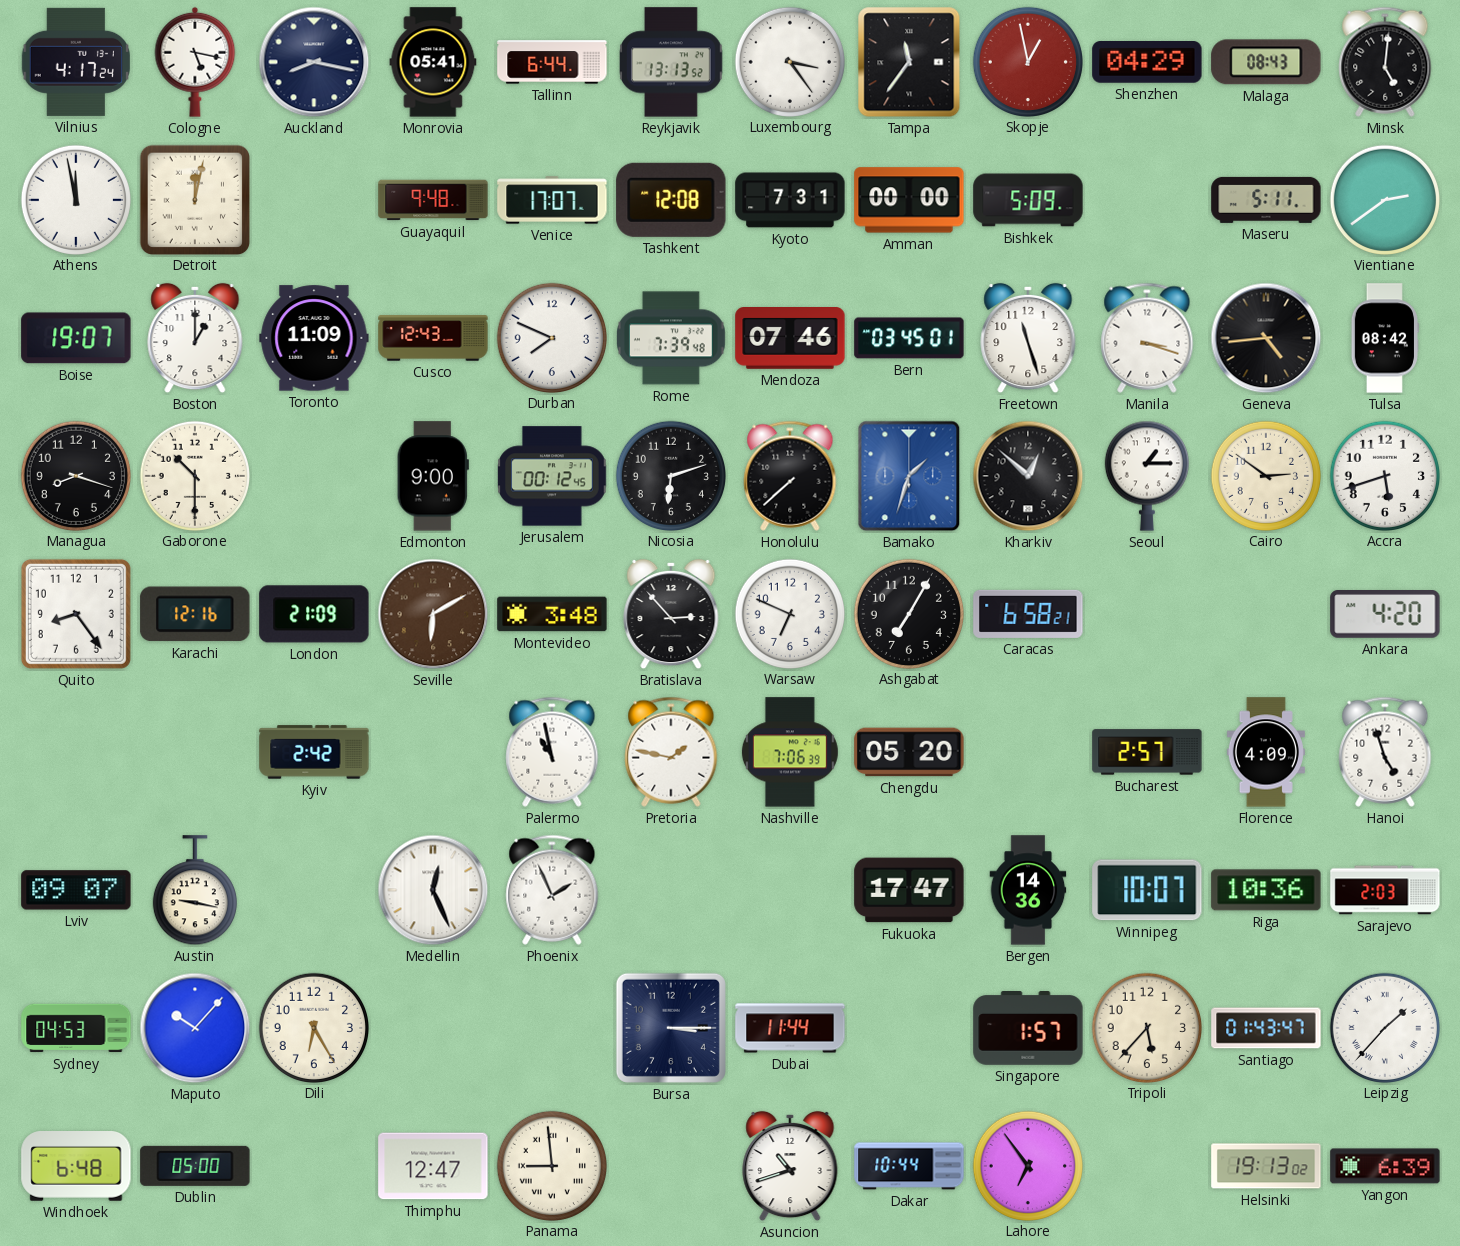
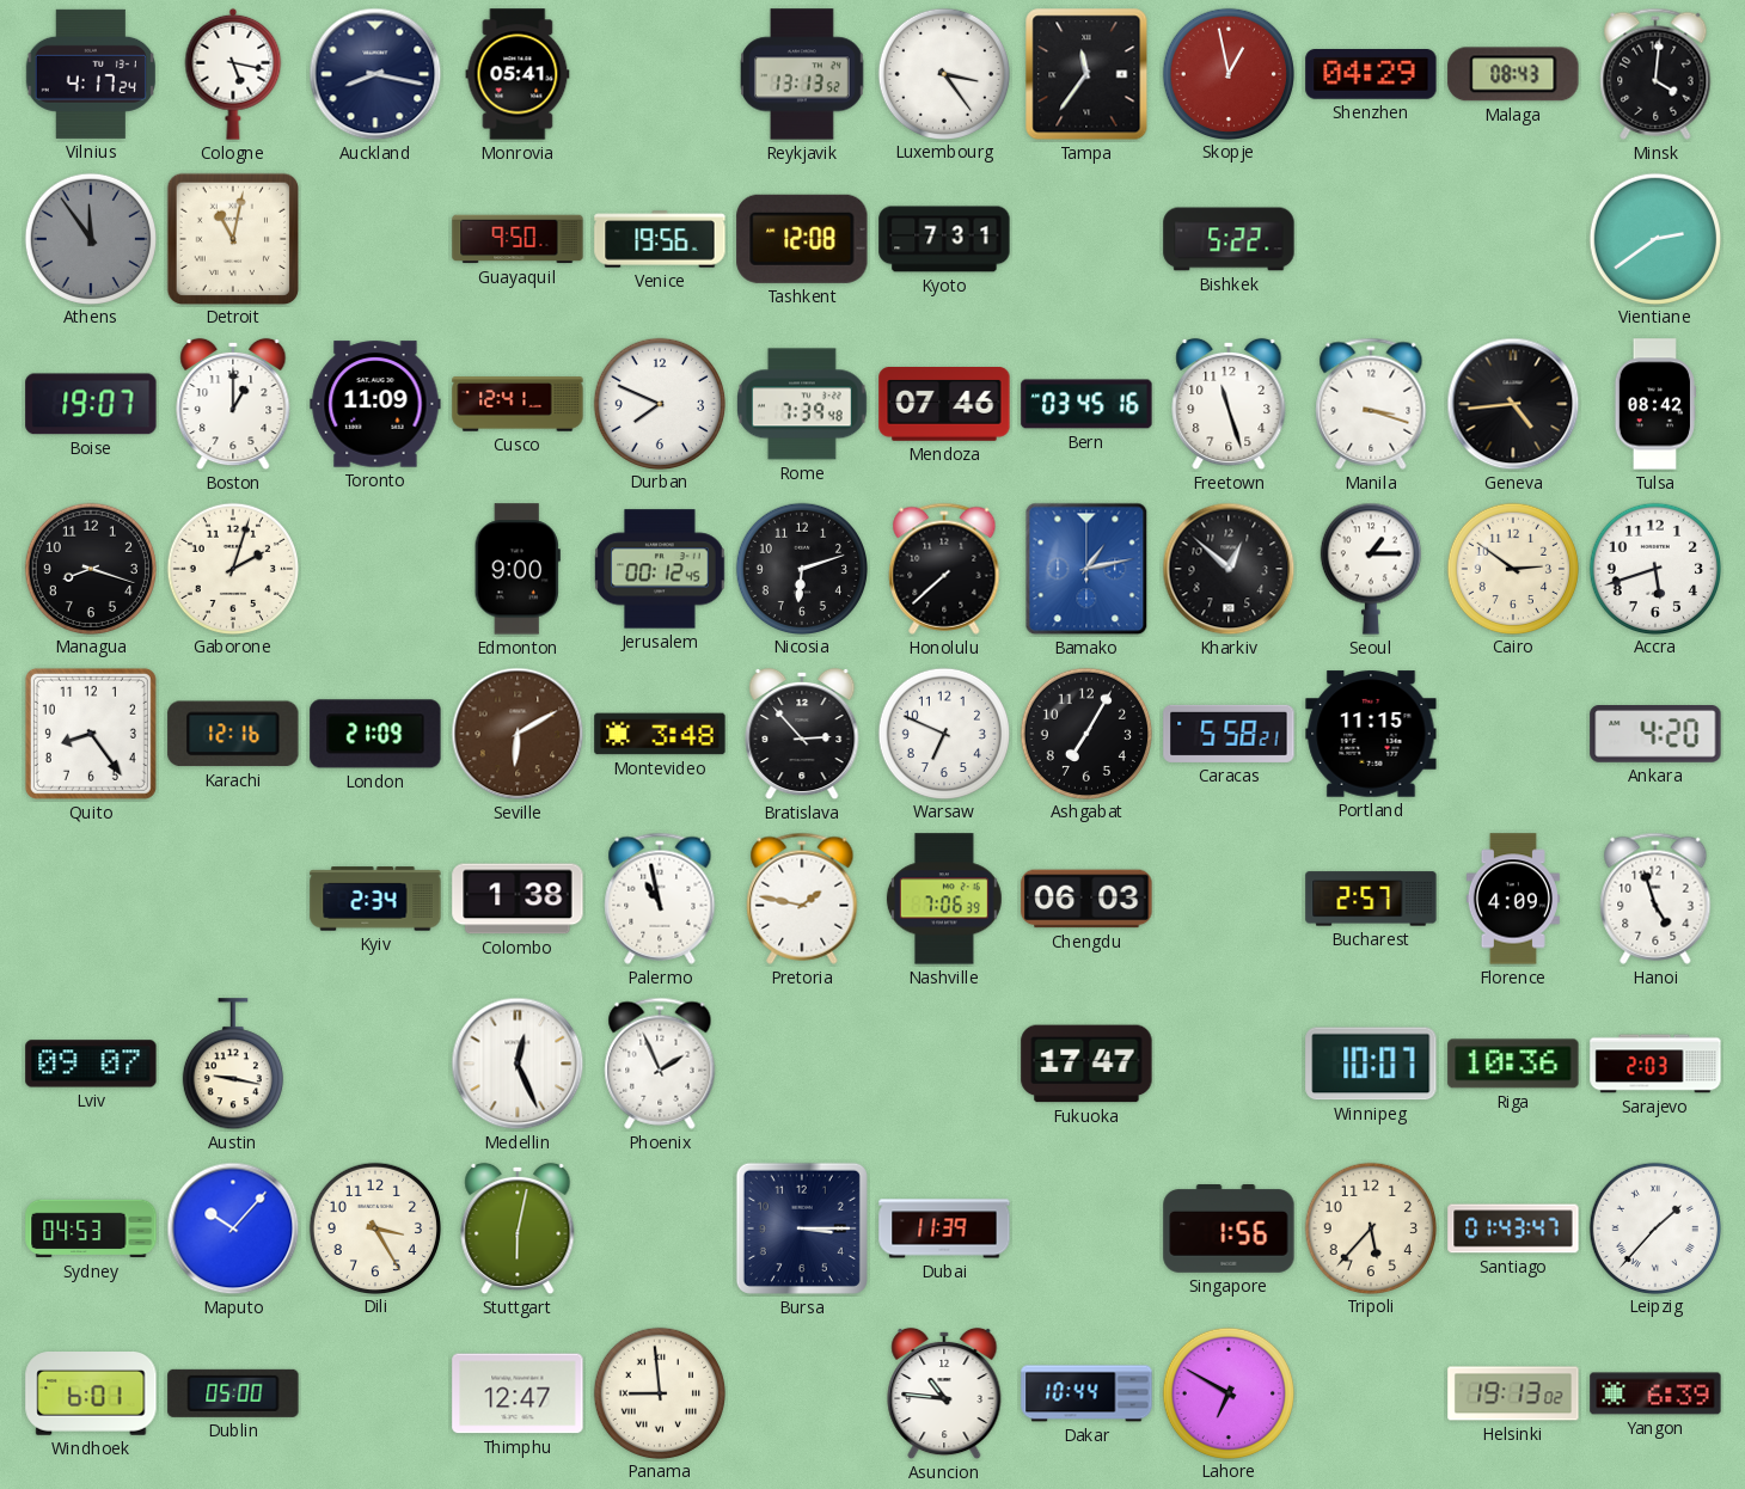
Tallinn: 6:44 -> none (552, 62)
Minsk: 5:01 -> 4:01 (1655, 74)
Athens: 11:58 -> 11:54 (90, 238)
Athens dial: white -> grey (90, 238)
Detroit: 12:02 -> 11:02 (232, 238)
Guayaquil: 9:48 -> 9:50 (518, 239)
Venice: 17:07 -> 19:56 (660, 239)
Amman: 00:00 -> none (909, 200)
Bishkek: 5:09 -> 5:22 (1229, 239)
Maseru: 5:11 -> none (1266, 200)
Cusco: 12:43 -> 12:41 (518, 404)
Bern: 03:45:01 -> 03:45:16 (1086, 404)
Gaborone: 10:30 -> 2:03 (232, 568)
Bamako: 1:33 -> 1:13 (1086, 569)
Caracas: 6:58 -> 5:58 (1229, 734)
Portland: none -> 11:15 (1371, 734)
Kyiv: 2:42 -> 2:34 (375, 899)
Colombo: none -> 1:38 (518, 899)
Chengdu: 05:20 -> 06:03 (1086, 899)
Bergen: 14:36 -> none (1028, 890)
Dili: 6:25 -> 3:25 (374, 1227)
Stuttgart: none -> 6:02 (518, 1228)
Dubai: 11:44 -> 11:39 (944, 1228)
Singapore: 1:57 -> 1:56 (1229, 1230)
Windhoek: 6:48 -> 6:01 (91, 1395)
Asuncion: 10:42 -> 10:46 (944, 1393)
Lahore: 6:54 -> 6:50 (1227, 1392)
